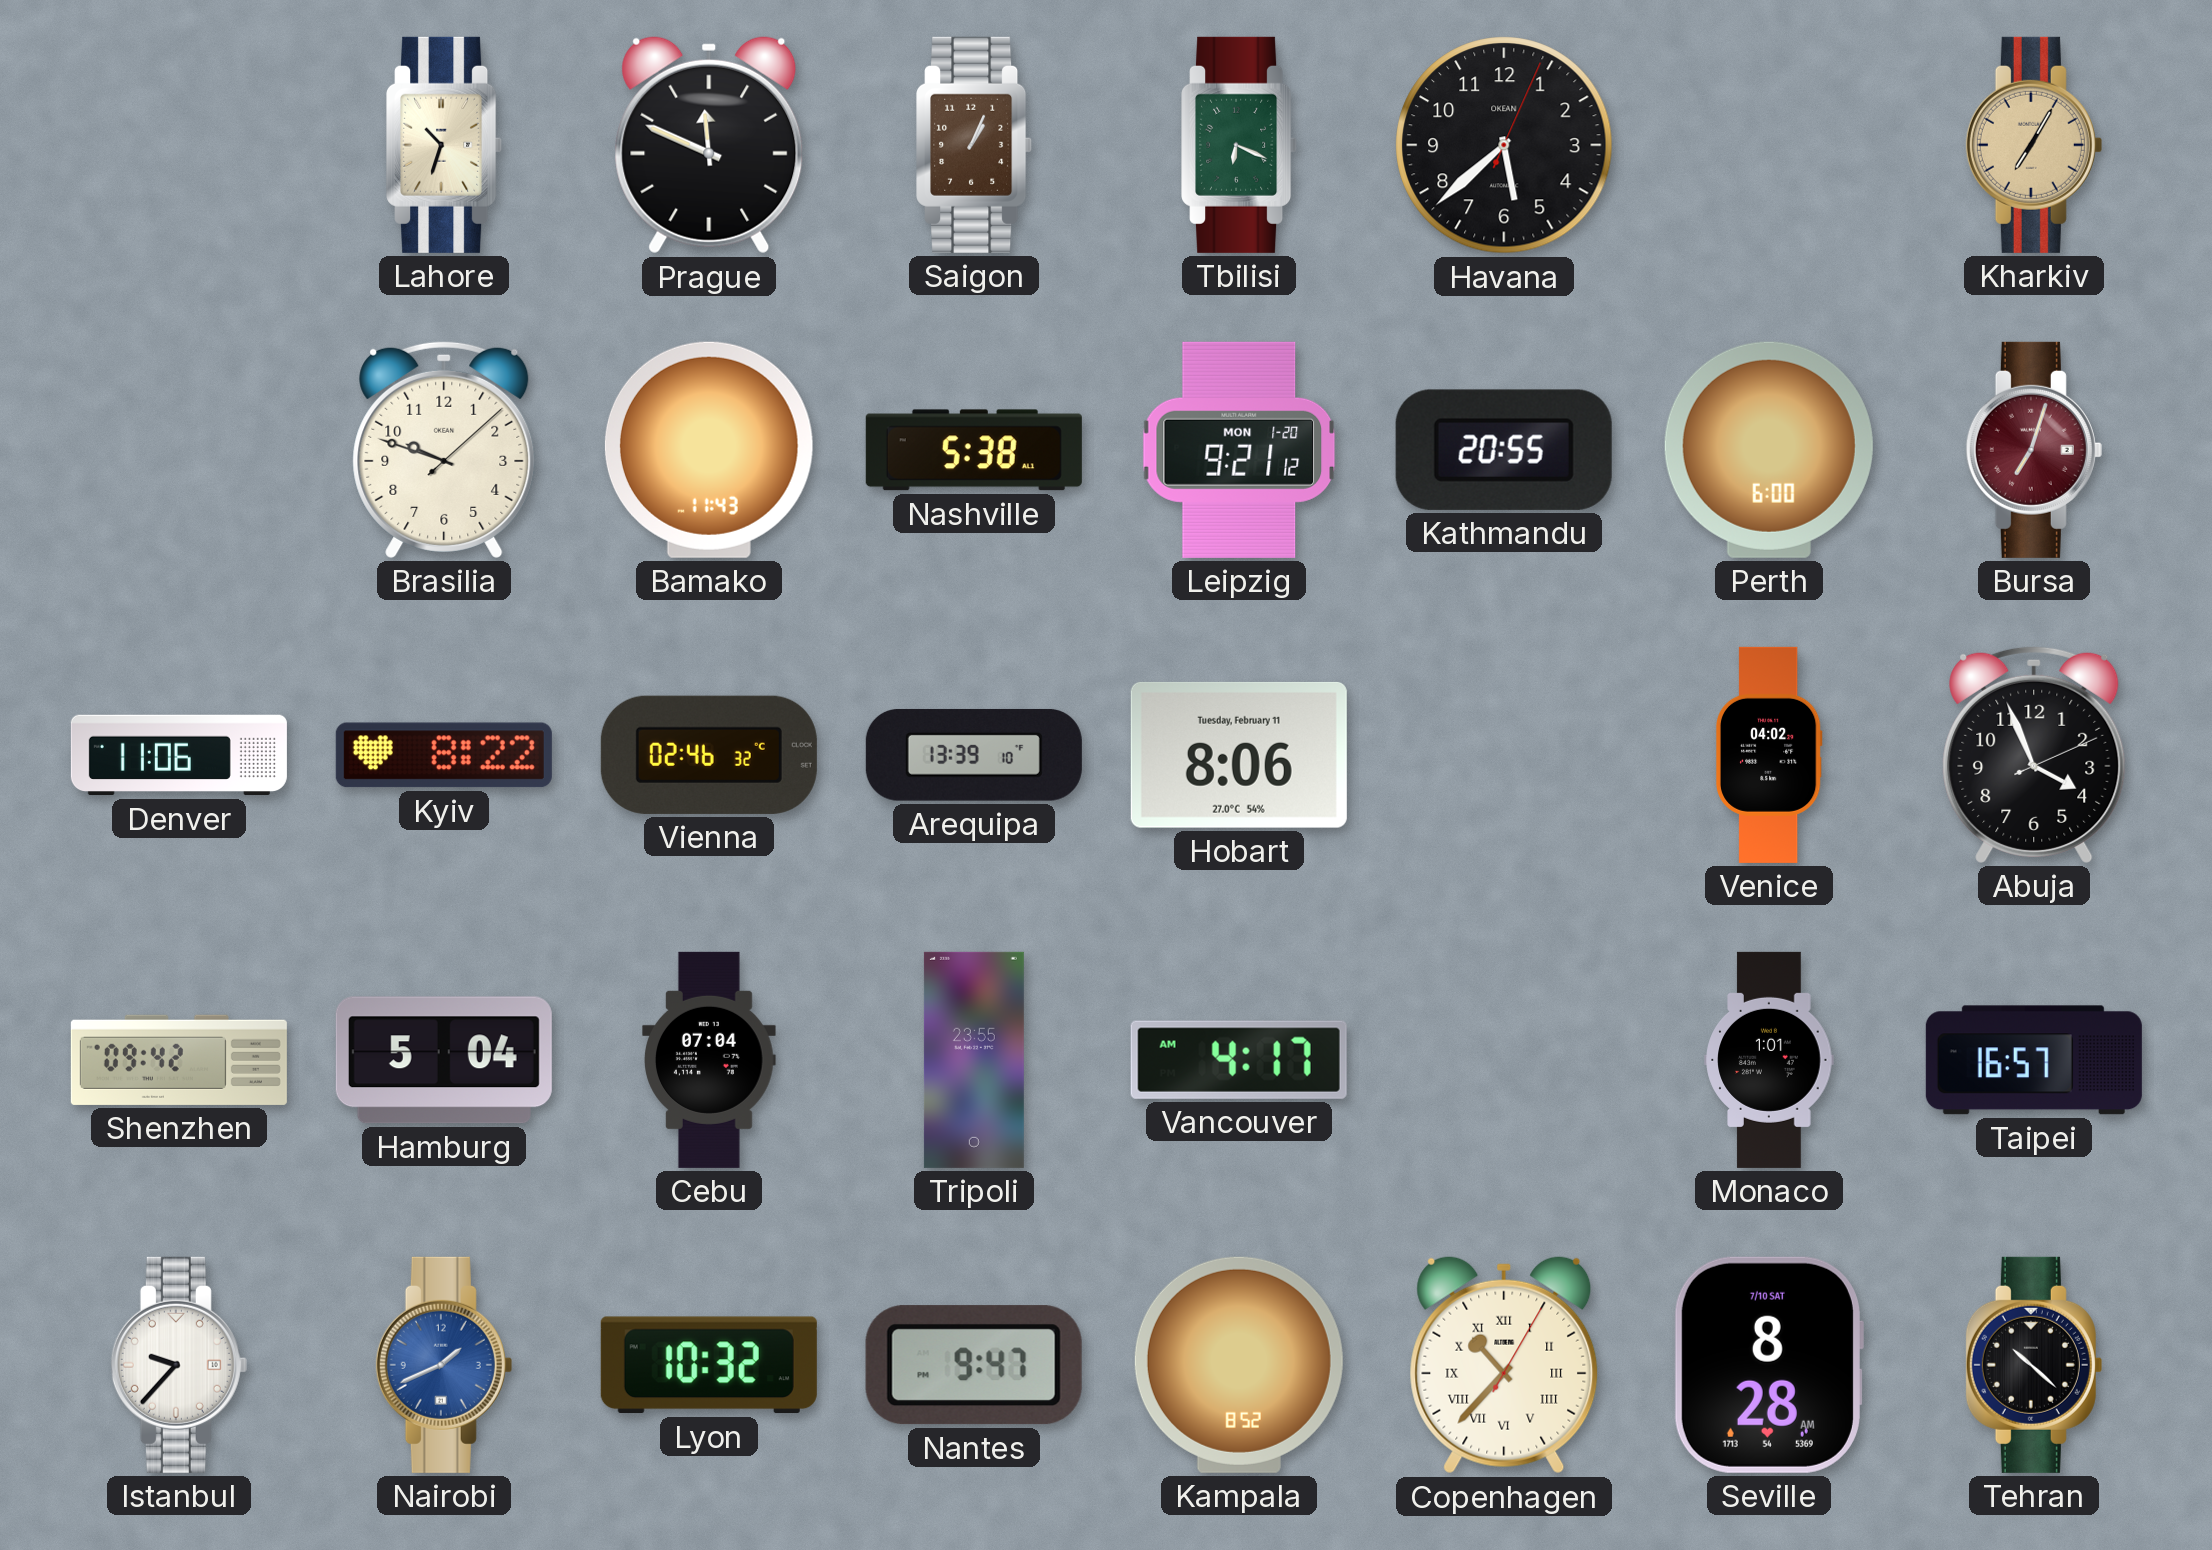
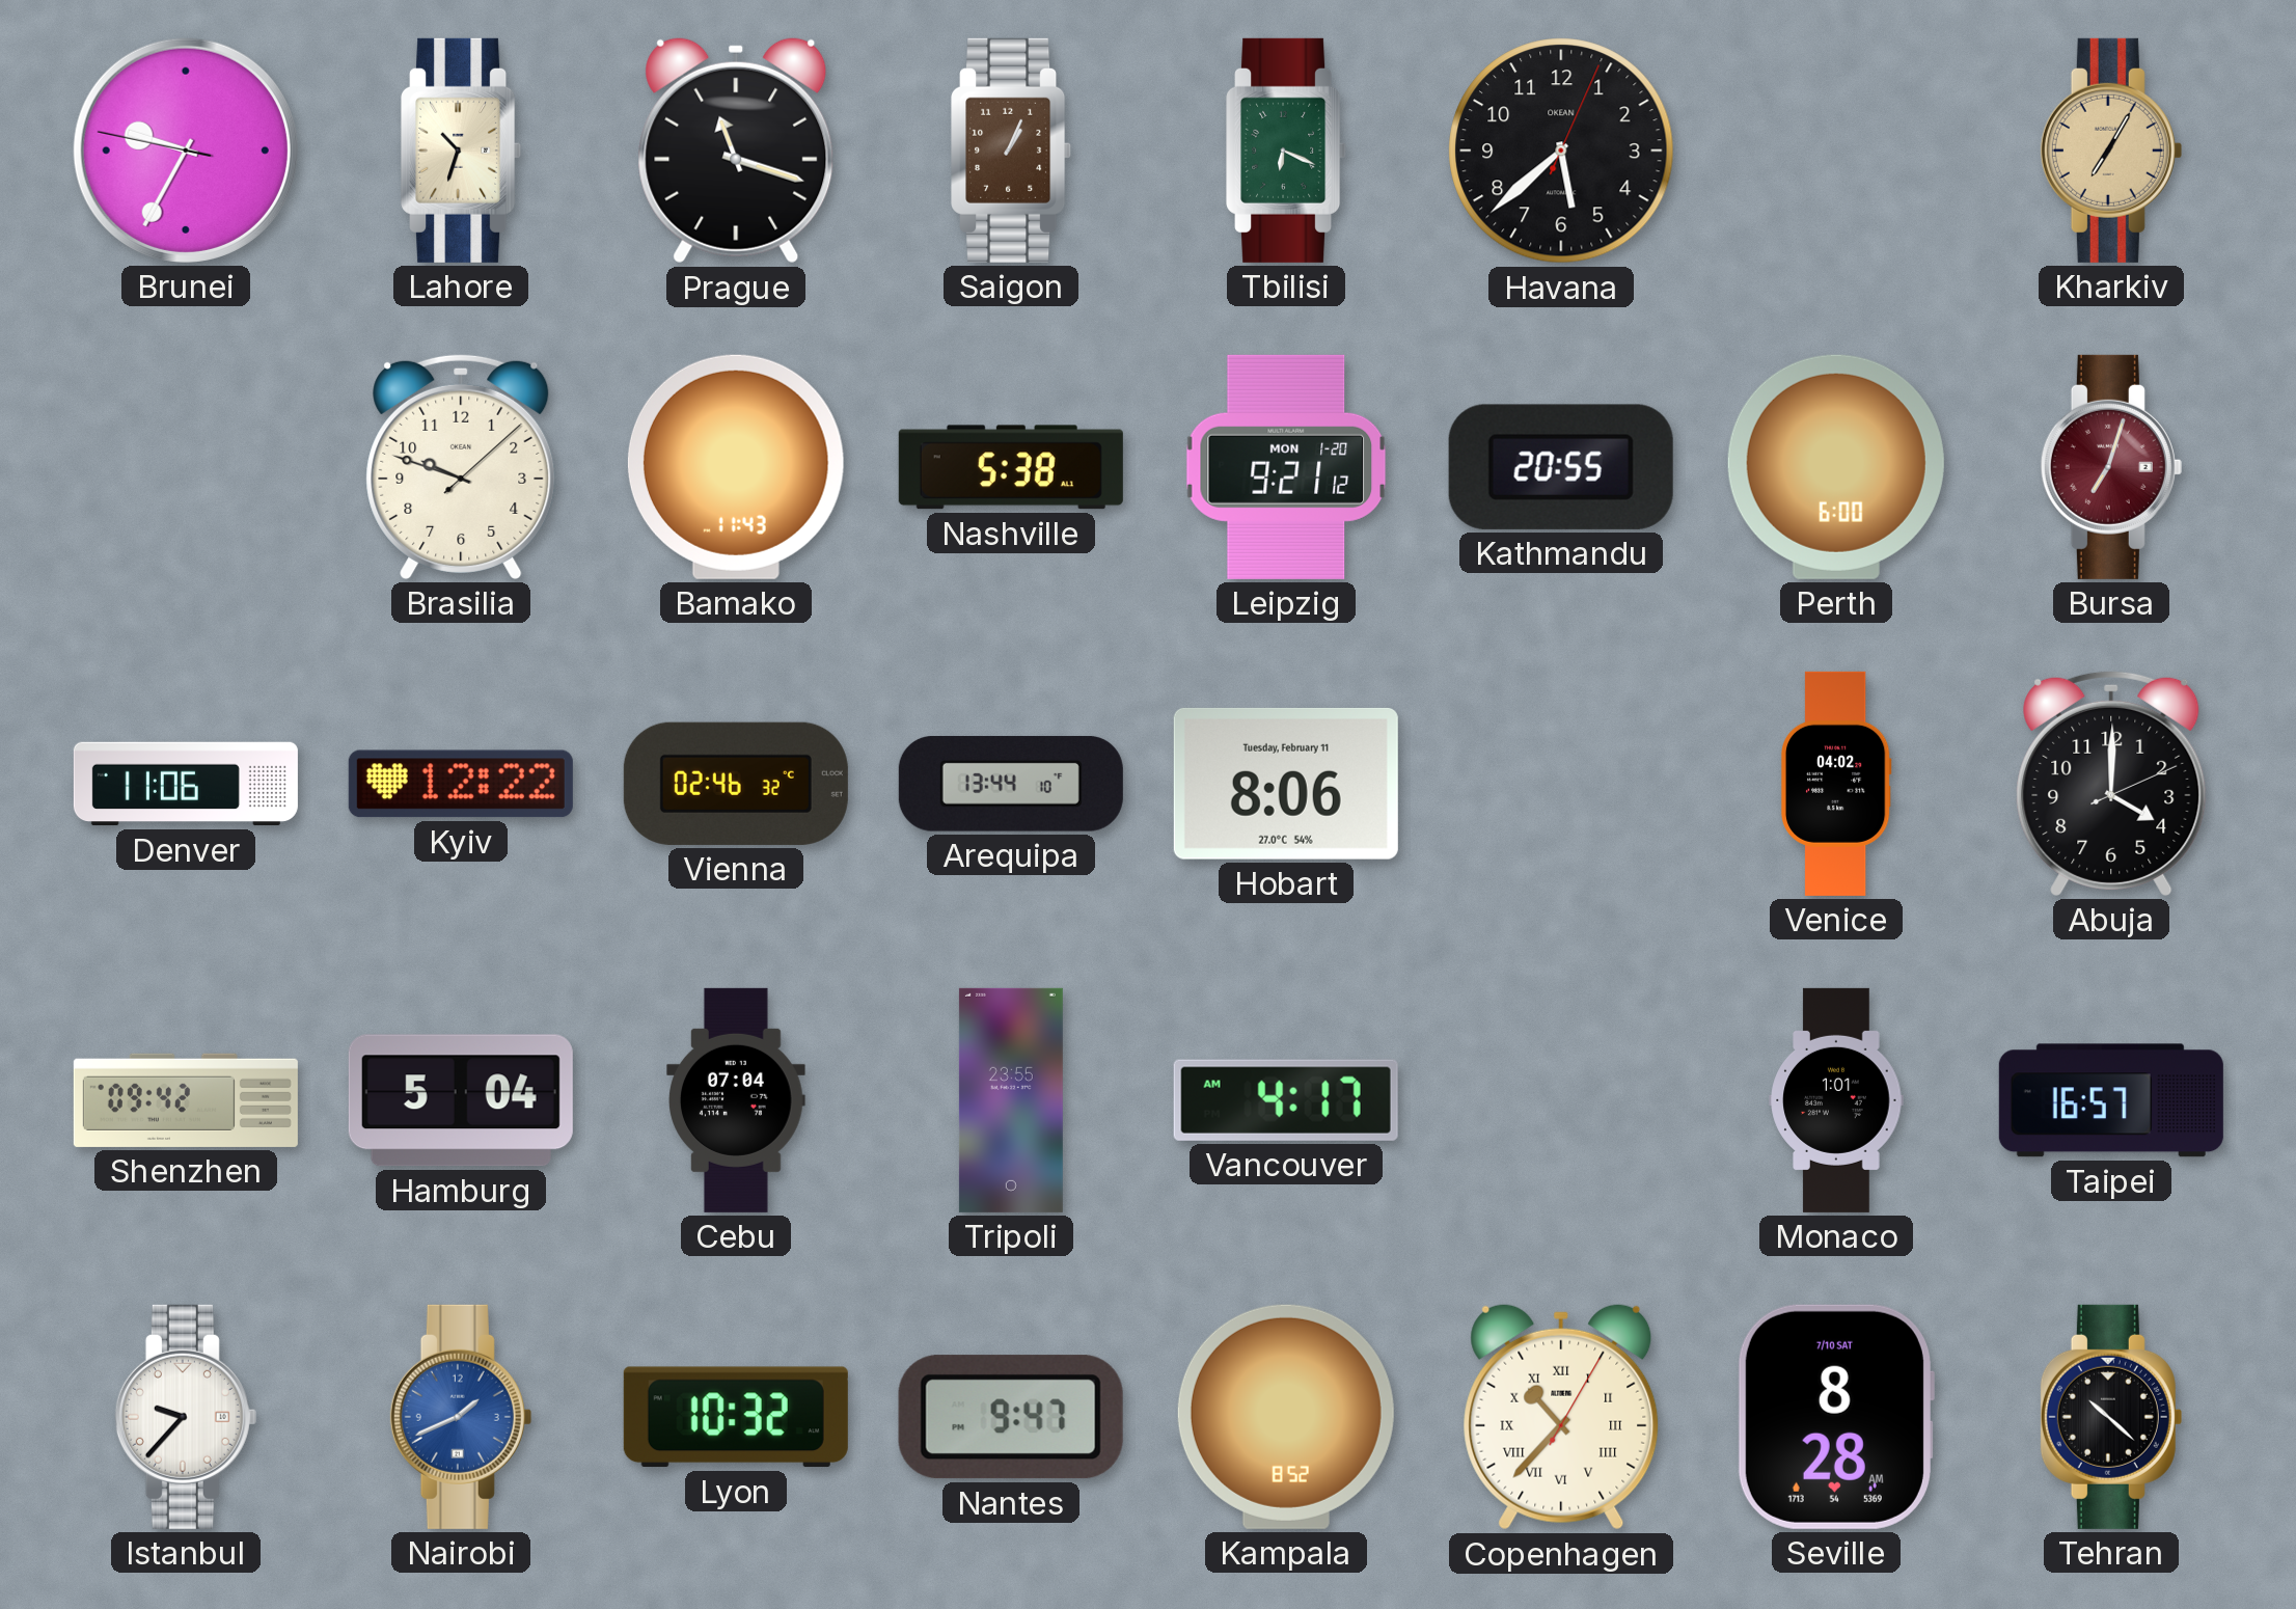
Brunei: none -> 9:34 (186, 151)
Prague: 11:49 -> 11:18 (736, 151)
Kyiv: 8:22 -> 12:22 (461, 784)
Arequipa: 13:39 -> 13:44 (1011, 784)
Abuja: 3:56 -> 4:00 (2111, 783)
